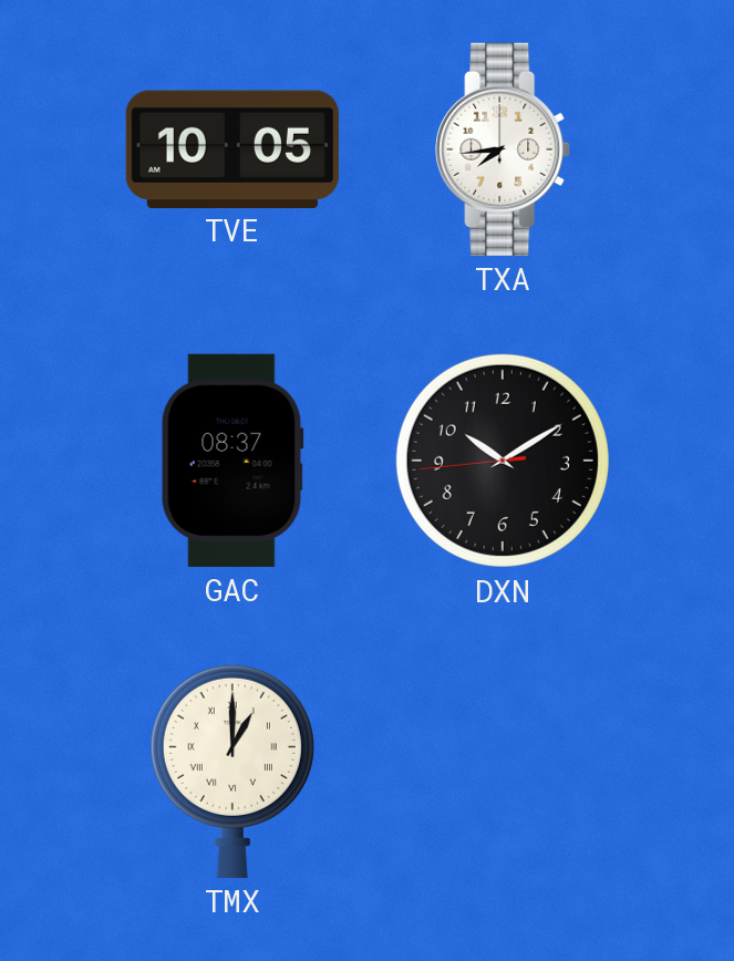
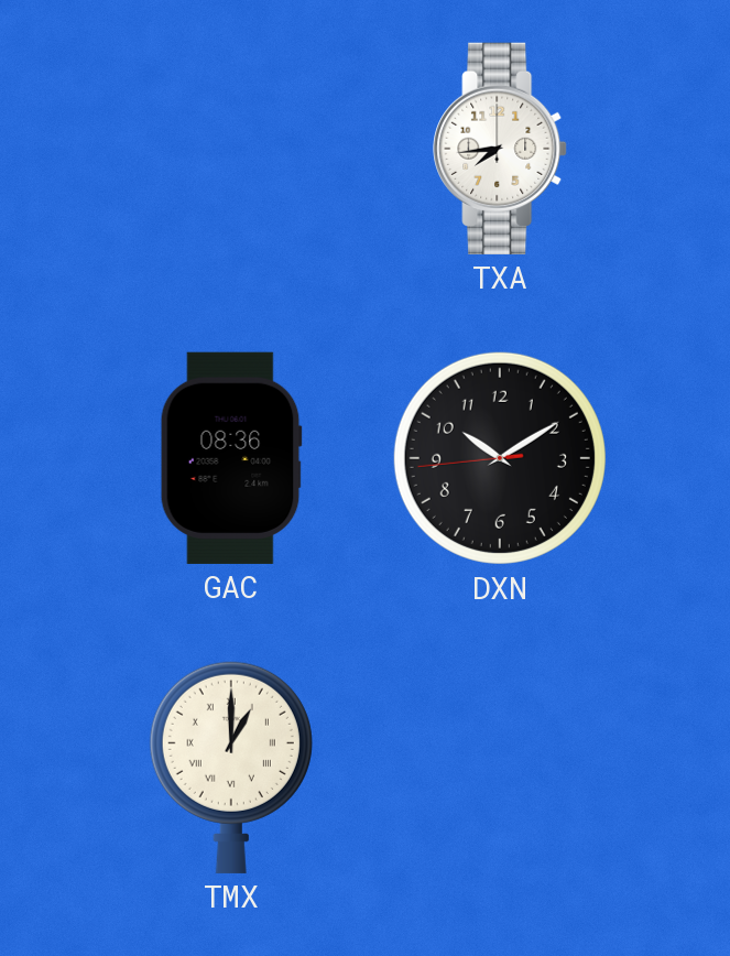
TVE: 10:05 -> none (232, 148)
GAC: 08:37 -> 08:36 (231, 458)
